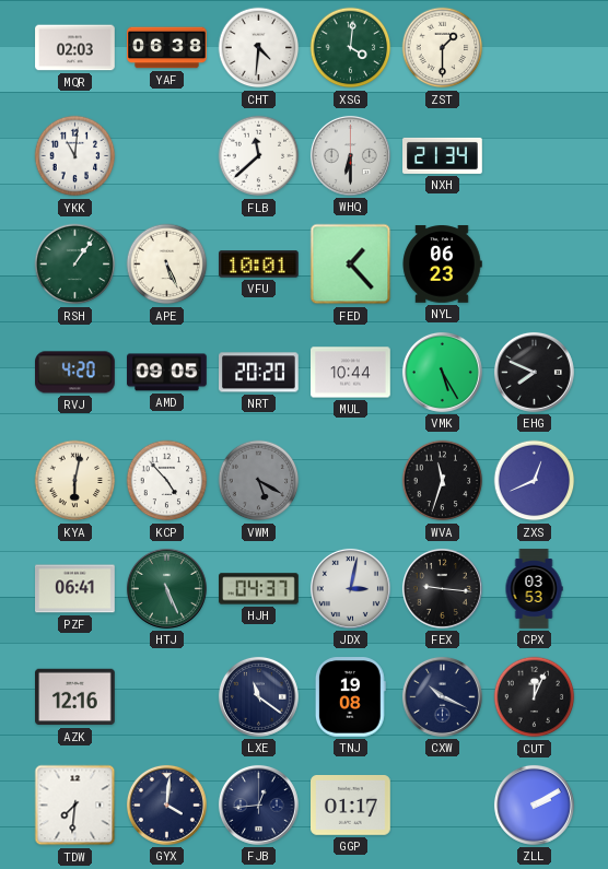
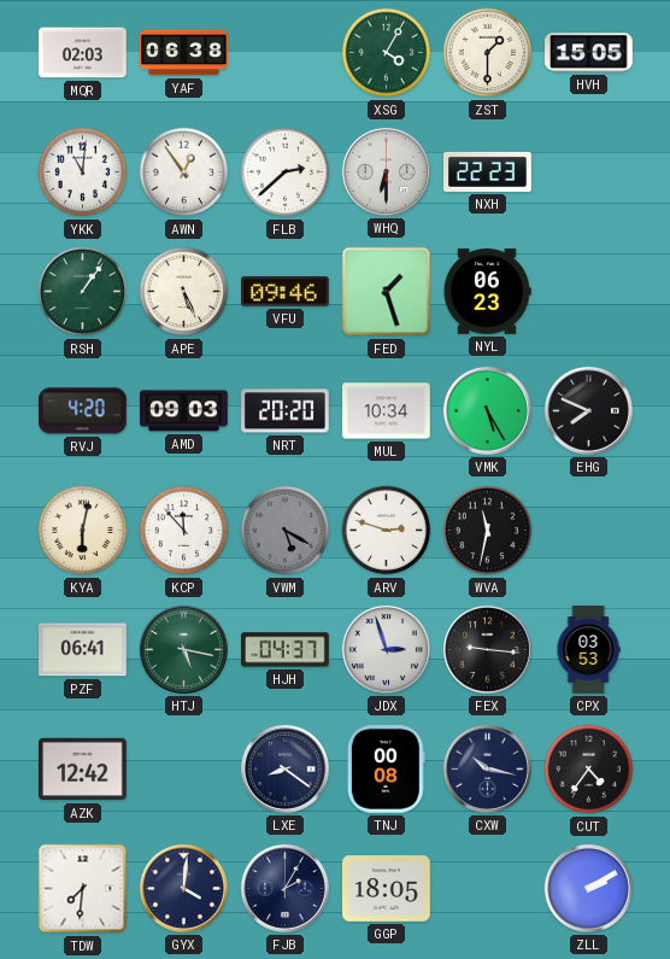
CHT: 4:31 -> none (259, 48)
XSG: 4:01 -> 4:05 (387, 53)
HVH: none -> 15:05 (589, 53)
AWN: none -> 12:54 (184, 172)
FLB: 11:38 -> 2:38 (286, 172)
NXH: 21:34 -> 22:23 (488, 171)
VFU: 10:01 -> 09:46 (286, 292)
FED: 1:23 -> 1:27 (387, 292)
AMD: 09:05 -> 09:03 (184, 411)
MUL: 10:44 -> 10:34 (387, 411)
KCP: 4:53 -> 11:53 (184, 531)
ARV: none -> 2:48 (387, 531)
WVA: 11:33 -> 11:32 (488, 531)
ZXS: 12:41 -> none (535, 481)
HTJ: 5:26 -> 5:17 (183, 649)
JDX: 3:02 -> 2:57 (386, 649)
AZK: 12:16 -> 12:42 (83, 770)
LXE: 11:21 -> 8:21 (284, 768)
TNJ: 19:08 -> 00:08 (386, 770)
CXW: 10:19 -> 10:17 (487, 768)
CUT: 12:04 -> 4:36 (589, 770)
FJB: 12:44 -> 2:05 (284, 888)
GGP: 01:17 -> 18:05 (387, 889)
